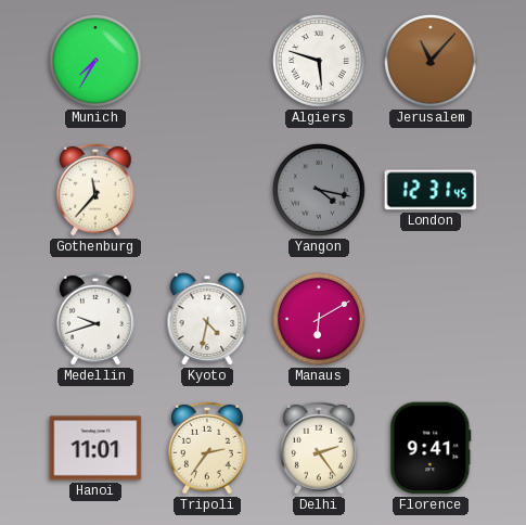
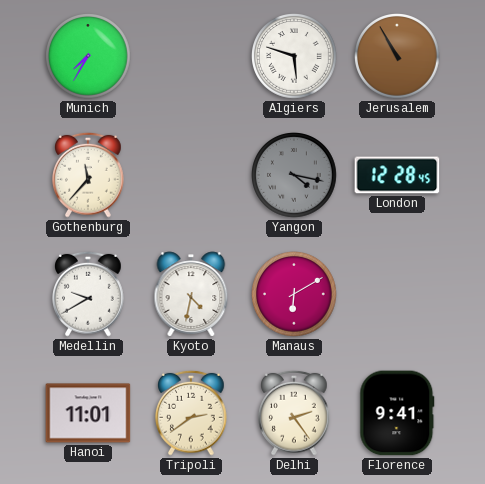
Jerusalem: 11:07 -> 10:55 (397, 56)
London: 12:31 -> 12:28 (397, 175)
Medellin: 9:42 -> 9:40 (89, 294)
Tripoli: 2:36 -> 2:39 (192, 413)
